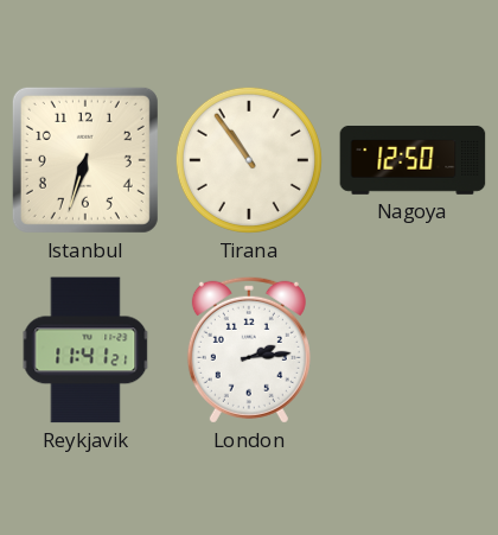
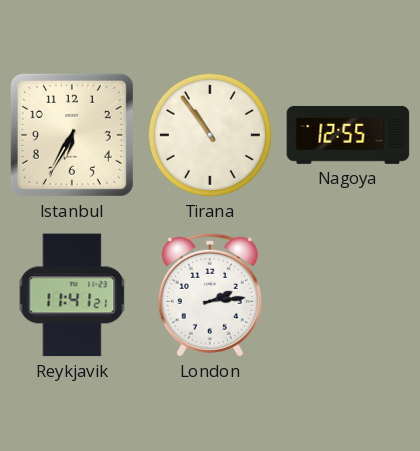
Istanbul: 6:33 -> 6:35 (72, 135)
Nagoya: 12:50 -> 12:55 (348, 135)
